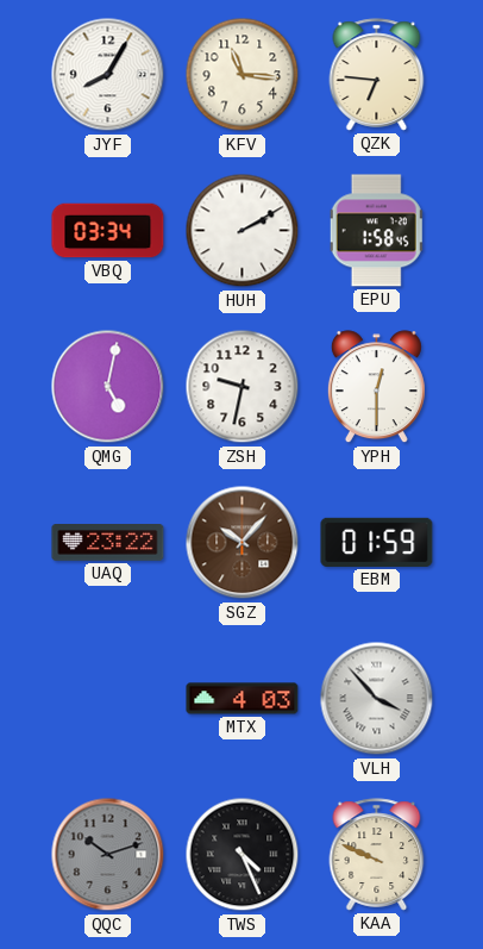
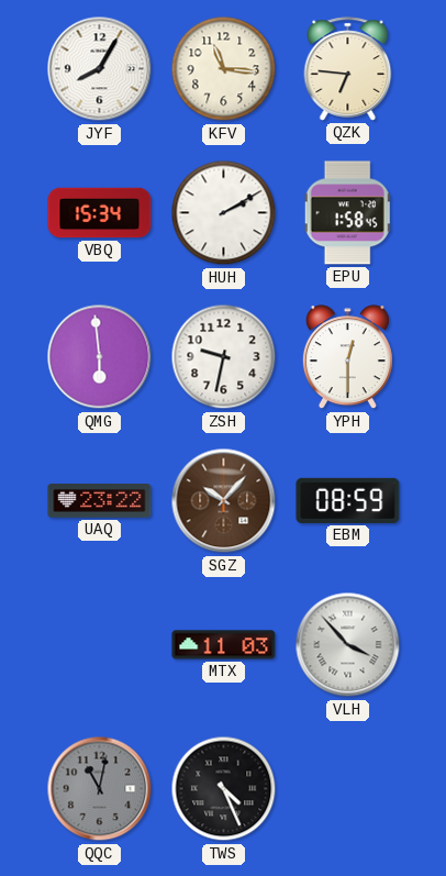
VBQ: 03:34 -> 15:34 (100, 213)
QMG: 5:02 -> 5:59 (100, 357)
EBM: 01:59 -> 08:59 (348, 500)
MTX: 4:03 -> 11:03 (224, 645)
QQC: 10:12 -> 11:02 (100, 789)
KAA: 9:49 -> none (377, 855)
